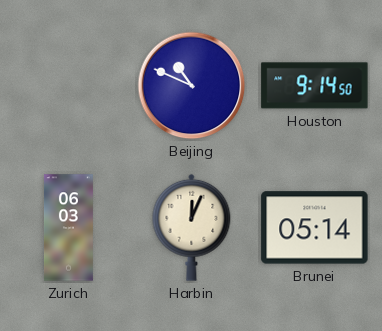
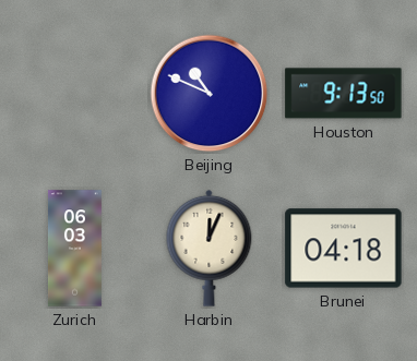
Houston: 9:14 -> 9:13 (344, 94)
Brunei: 05:14 -> 04:18 (344, 249)
